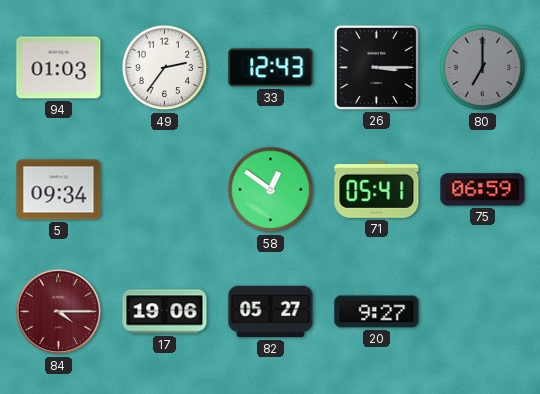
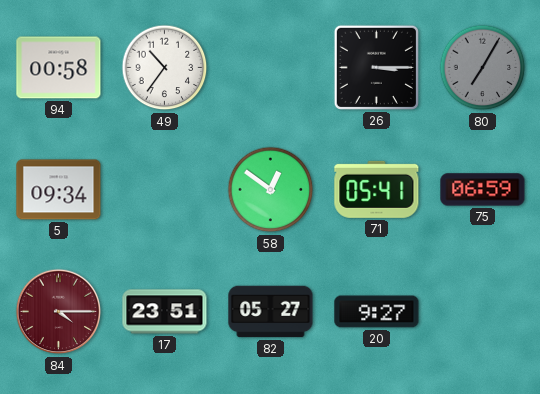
94: 01:03 -> 00:58 (59, 68)
49: 2:36 -> 10:36 (165, 68)
33: 12:43 -> none (271, 68)
80: 7:00 -> 7:05 (483, 68)
17: 19:06 -> 23:51 (165, 312)
